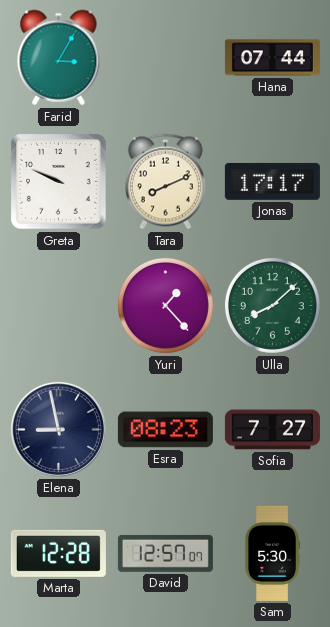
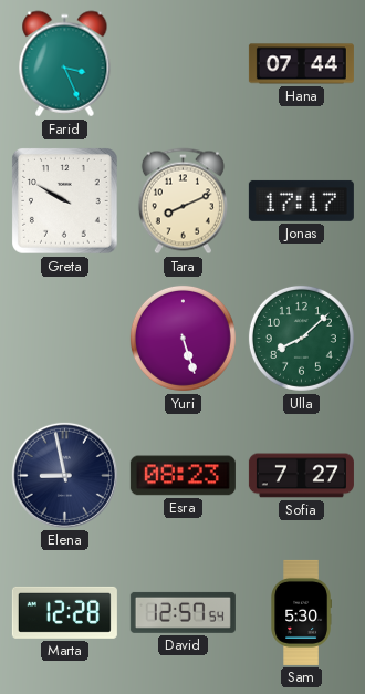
Farid: 3:05 -> 3:26 (65, 64)
Greta: 9:49 -> 9:50 (65, 201)
Yuri: 1:23 -> 5:27 (182, 338)
David: 12:57:07 -> 12:57:54 (182, 612)
